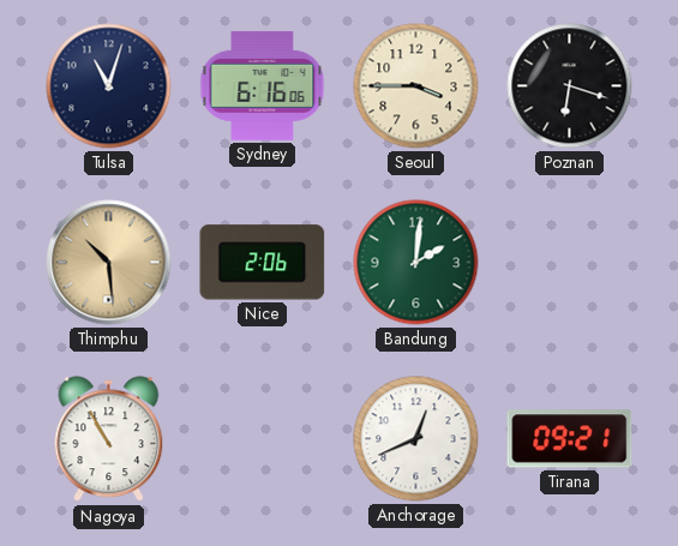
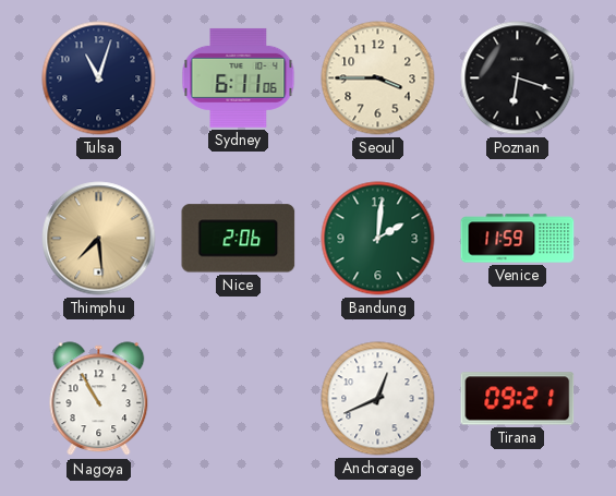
Sydney: 6:16 -> 6:11 (239, 77)
Thimphu: 10:29 -> 7:29 (99, 239)
Venice: none -> 11:59 (518, 239)
